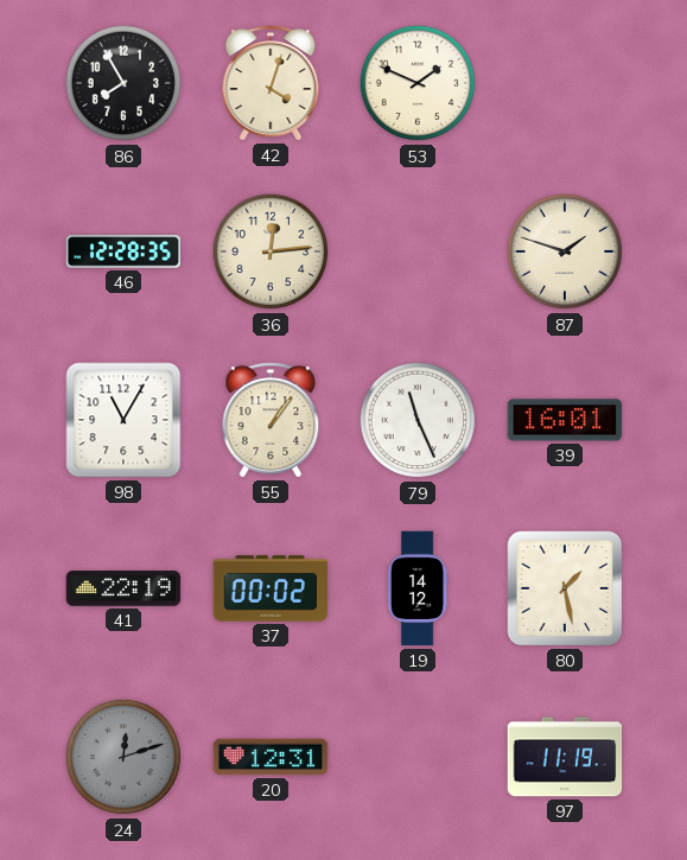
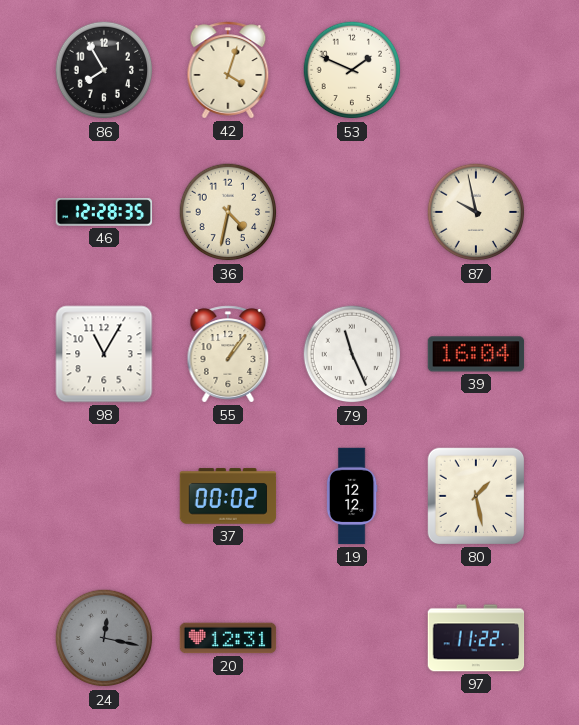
36: 12:14 -> 4:32 (228, 212)
87: 1:48 -> 9:58 (476, 212)
39: 16:01 -> 16:04 (476, 354)
41: 22:19 -> none (123, 588)
19: 14:12 -> 12:12 (352, 496)
24: 12:12 -> 12:17 (104, 638)
97: 11:19 -> 11:22 (476, 638)
